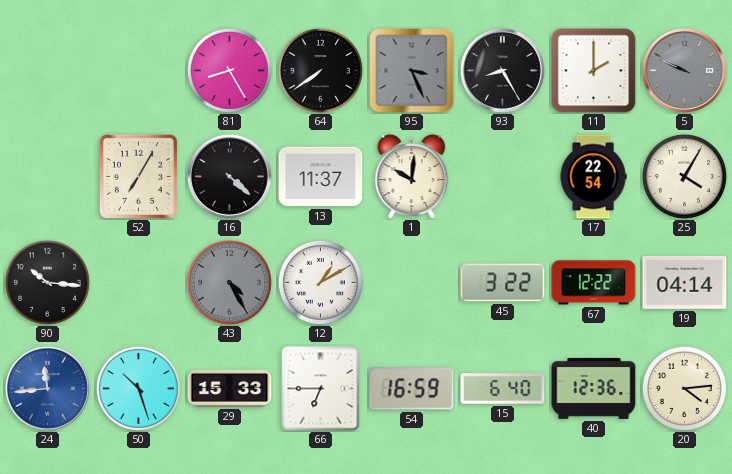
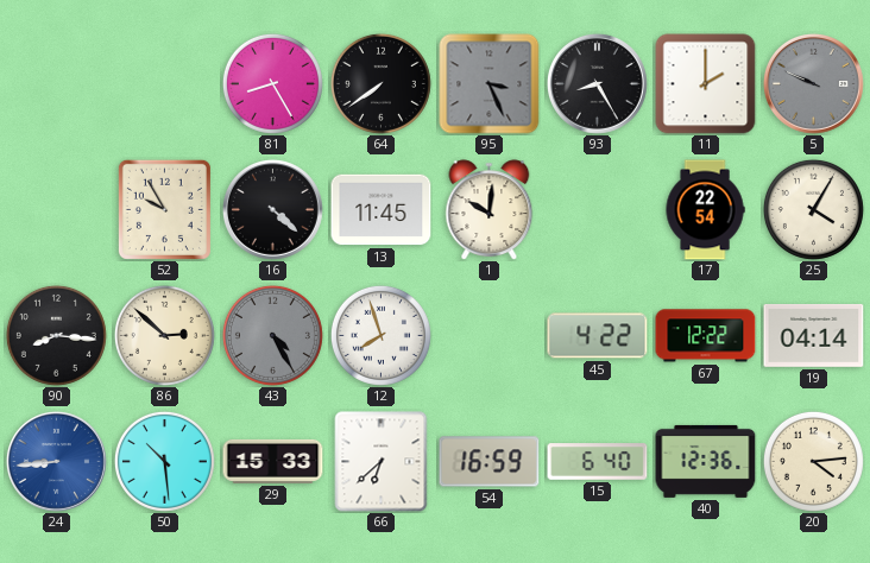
52: 7:05 -> 9:55 (164, 209)
13: 11:37 -> 11:45 (382, 210)
90: 10:16 -> 8:16 (56, 335)
86: none -> 2:52 (164, 335)
12: 1:10 -> 7:57 (380, 335)
45: 3:22 -> 4:22 (598, 336)
24: 11:44 -> 8:44 (56, 461)
50: 10:27 -> 10:29 (164, 461)
66: 6:45 -> 6:38 (382, 462)
